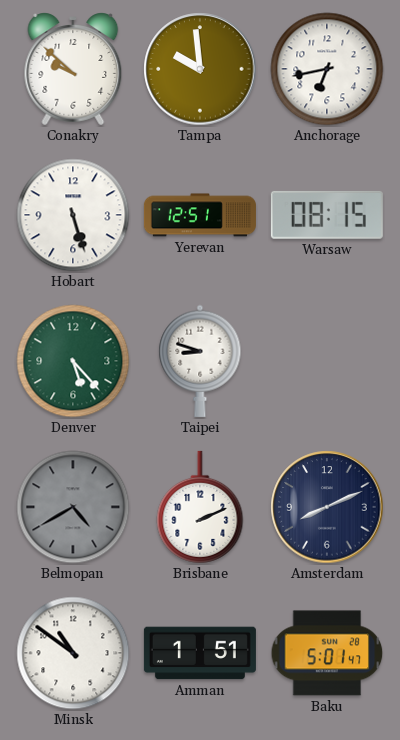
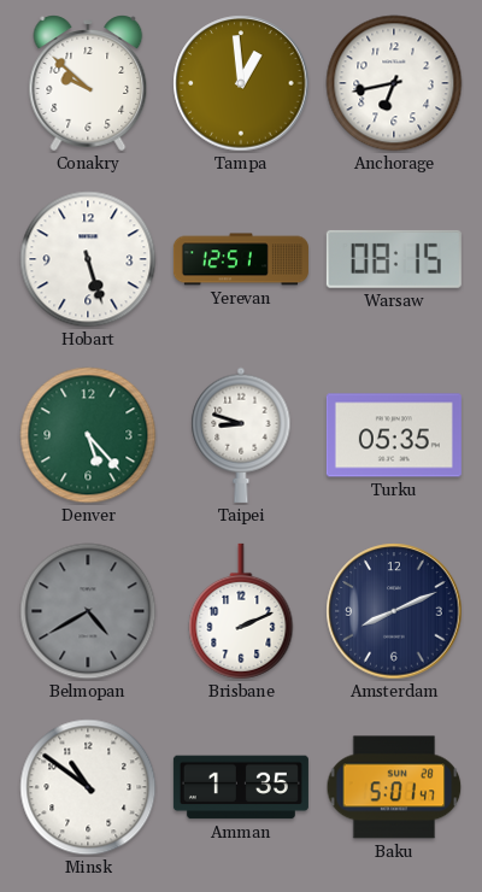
Tampa: 9:59 -> 12:59 (241, 83)
Turku: none -> 05:35 (394, 435)
Amman: 1:51 -> 1:35 (241, 787)
